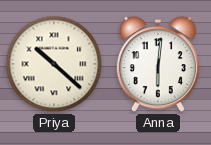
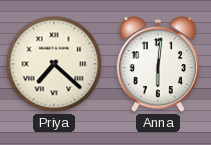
Priya: 10:22 -> 7:22 (54, 64)
